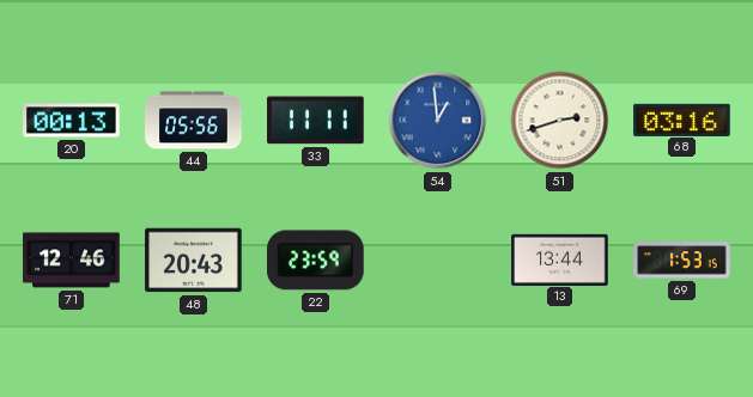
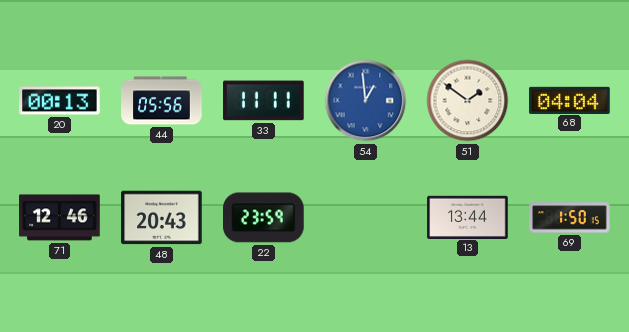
51: 2:42 -> 1:51 (468, 101)
68: 03:16 -> 04:04 (570, 100)
69: 1:53 -> 1:50 (570, 218)
